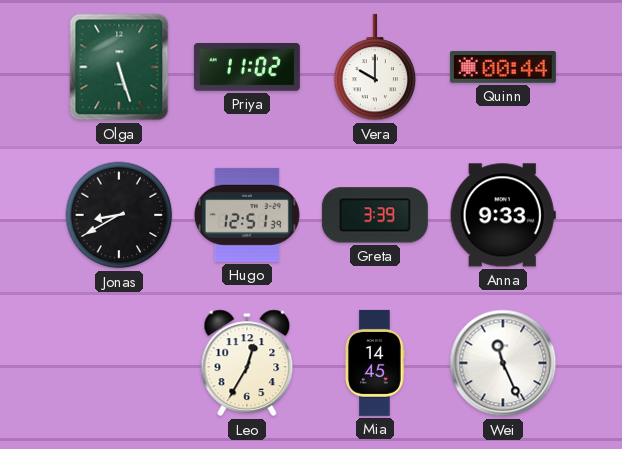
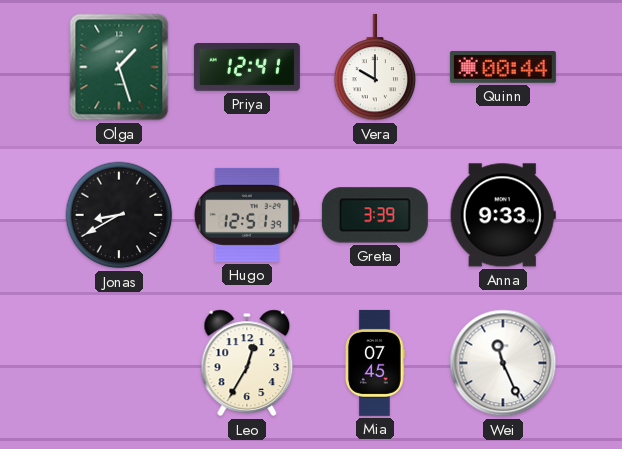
Olga: 5:27 -> 1:27 (119, 67)
Priya: 11:02 -> 12:41 (247, 68)
Mia: 14:45 -> 07:45 (375, 363)
